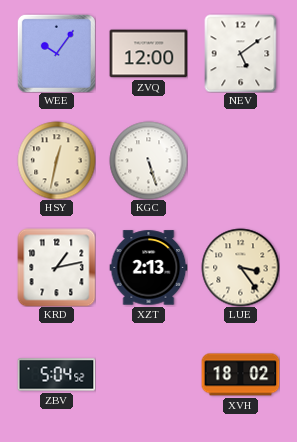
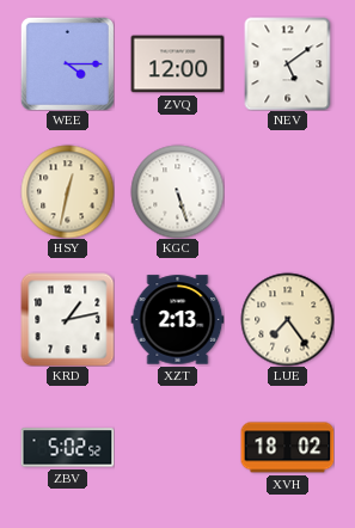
WEE: 10:06 -> 4:15 (67, 63)
LUE: 3:24 -> 7:24 (287, 319)
ZBV: 5:04 -> 5:02 (67, 448)
